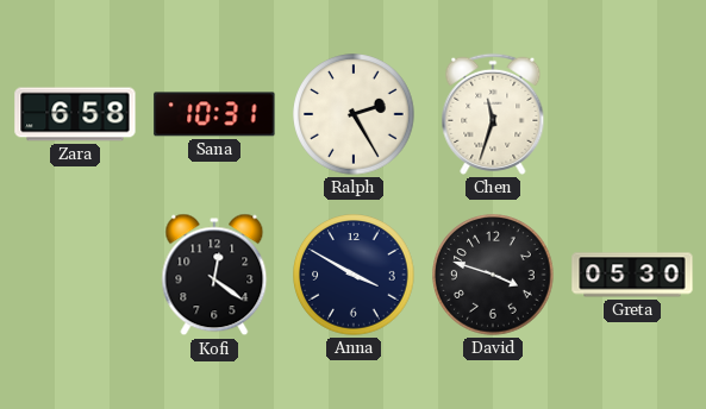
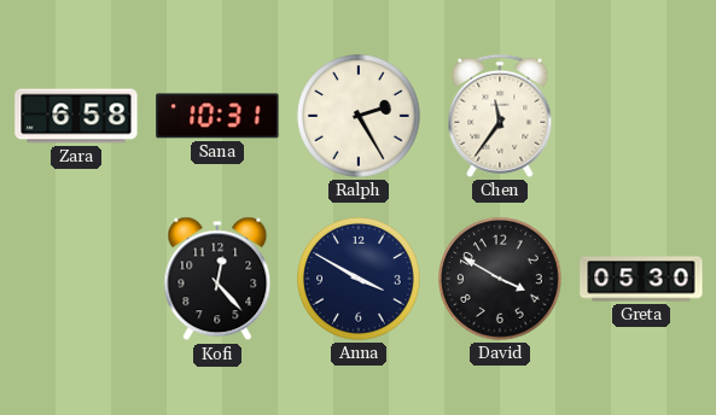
Chen: 11:33 -> 11:36 (500, 116)
Kofi: 12:21 -> 12:23 (217, 279)
David: 3:48 -> 3:50 (500, 279)
